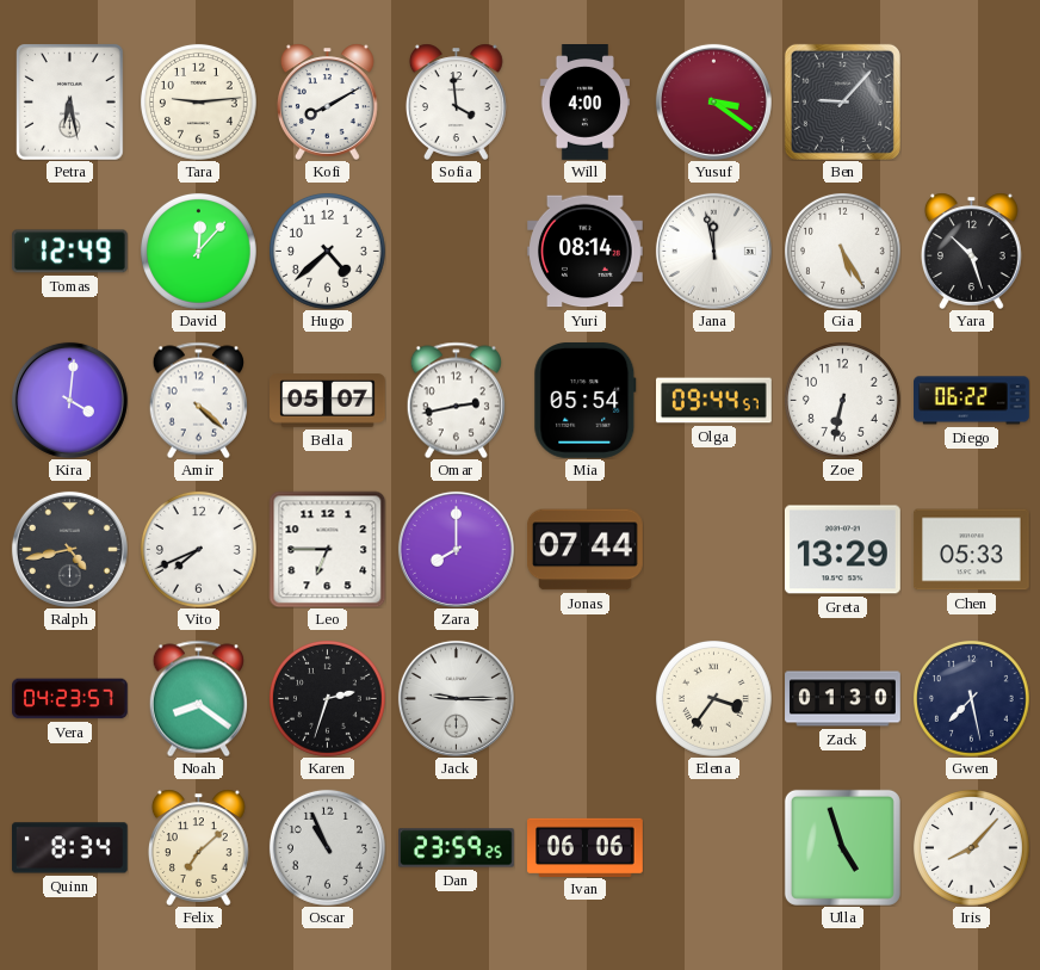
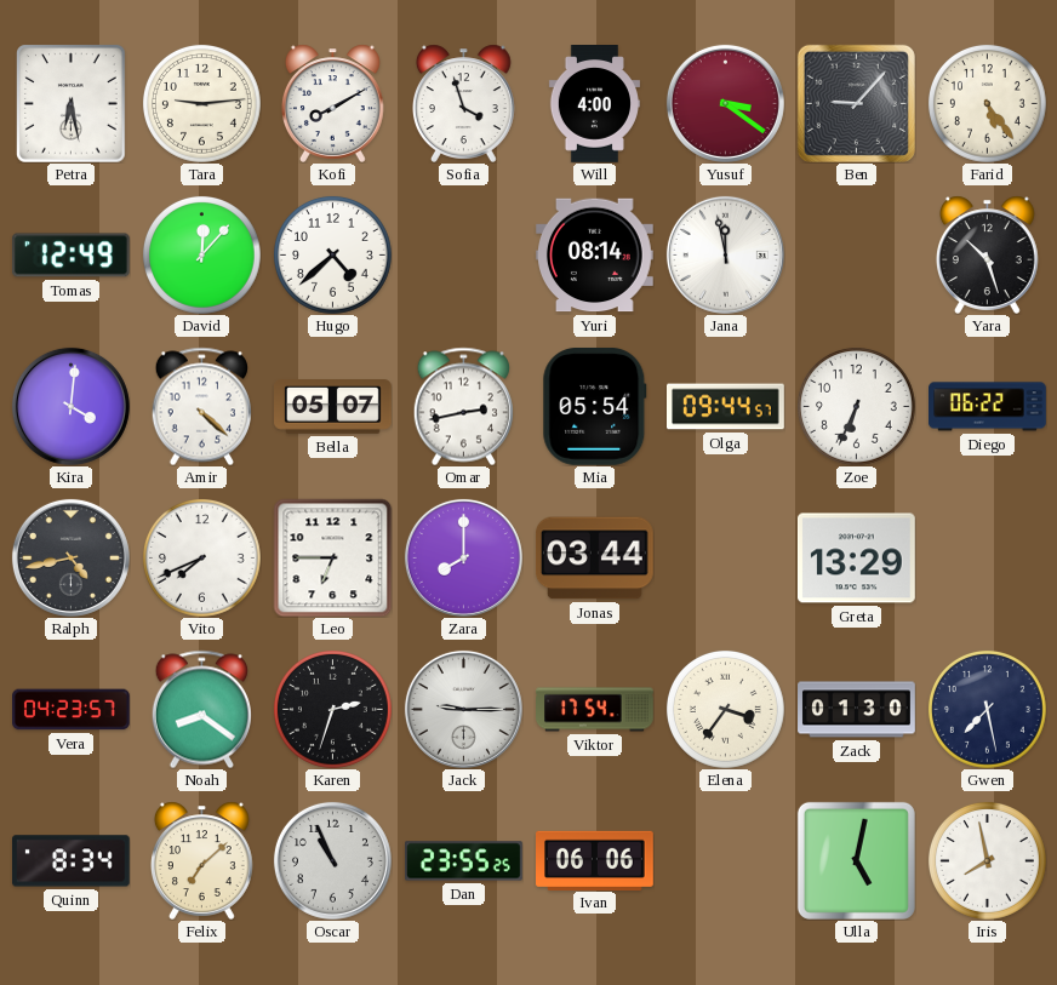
Sofia: 3:59 -> 3:57 (463, 103)
Farid: none -> 5:24 (988, 104)
Gia: 5:25 -> none (843, 252)
Zoe: 6:32 -> 6:34 (857, 407)
Jonas: 07:44 -> 03:44 (595, 559)
Chen: 05:33 -> none (972, 550)
Viktor: none -> 17:54 (595, 710)
Dan: 23:59 -> 23:55 (464, 861)
Ulla: 4:57 -> 5:02 (856, 860)
Iris: 8:07 -> 7:58 (988, 861)
